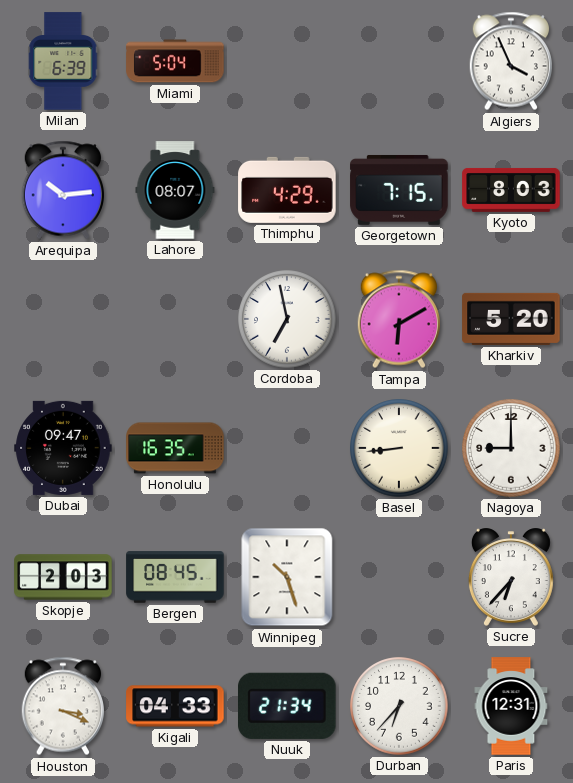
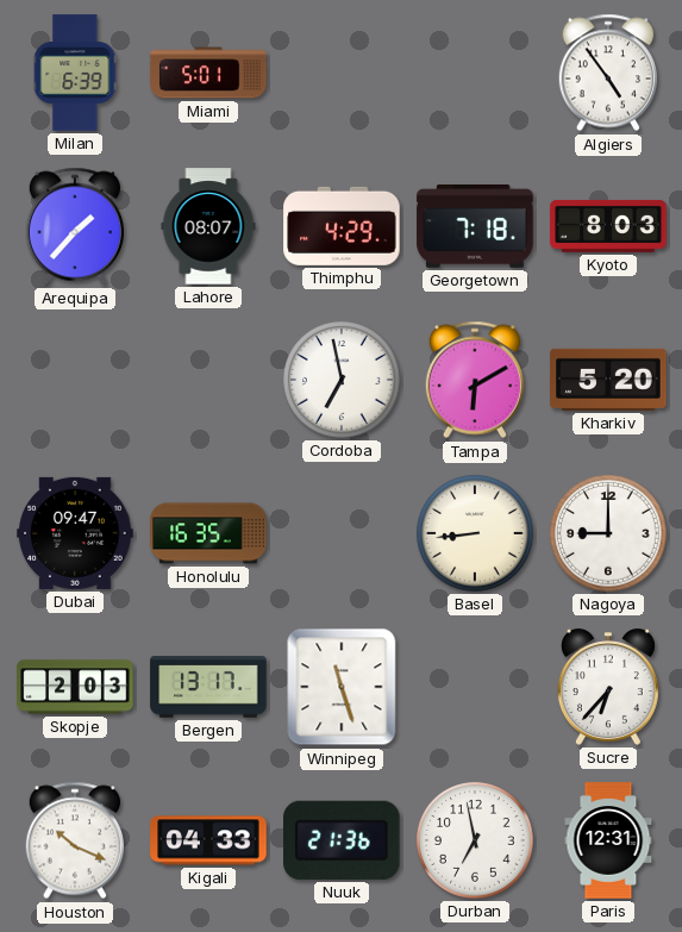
Miami: 5:04 -> 5:01 (208, 73)
Algiers: 3:56 -> 4:54 (607, 73)
Arequipa: 10:14 -> 1:37 (74, 226)
Georgetown: 7:15 -> 7:18 (475, 226)
Bergen: 08:45 -> 13:17 (208, 687)
Winnipeg: 10:27 -> 11:27 (342, 687)
Houston: 3:19 -> 10:19 (74, 840)
Nuuk: 21:34 -> 21:36 (343, 840)
Durban: 6:37 -> 6:58 (475, 840)
